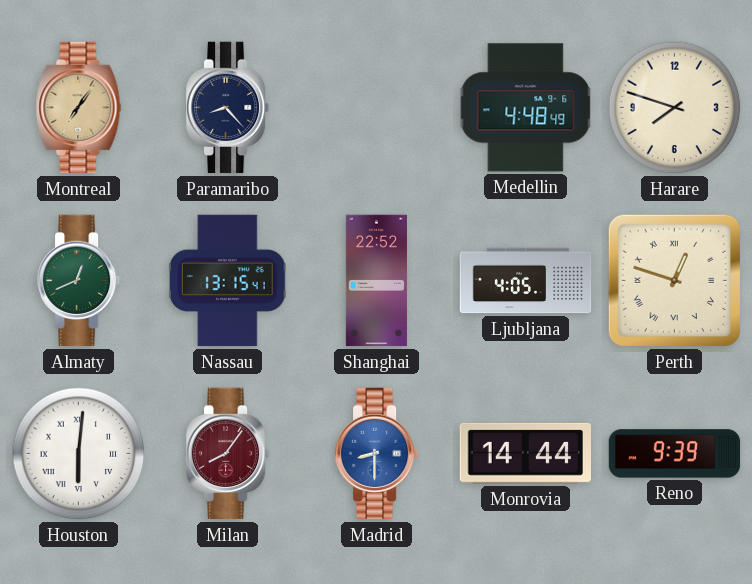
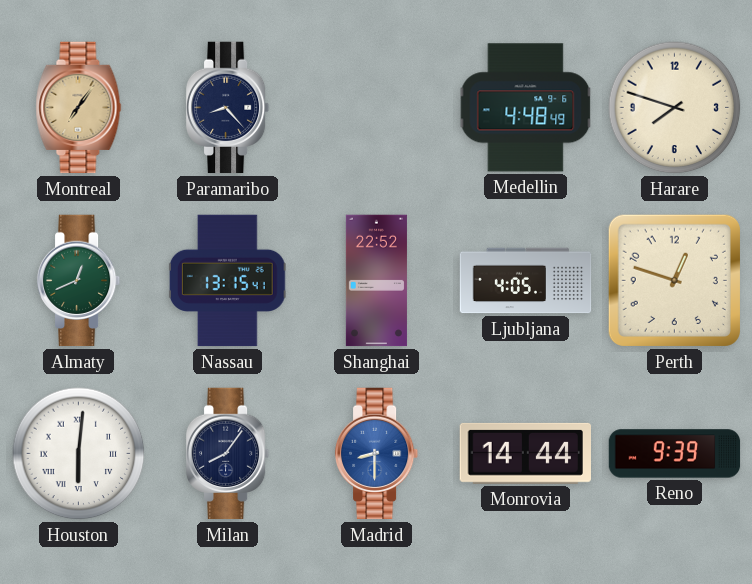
Perth numerals: Roman -> Arabic (674, 280)
Milan dial: burgundy -> navy (228, 454)
